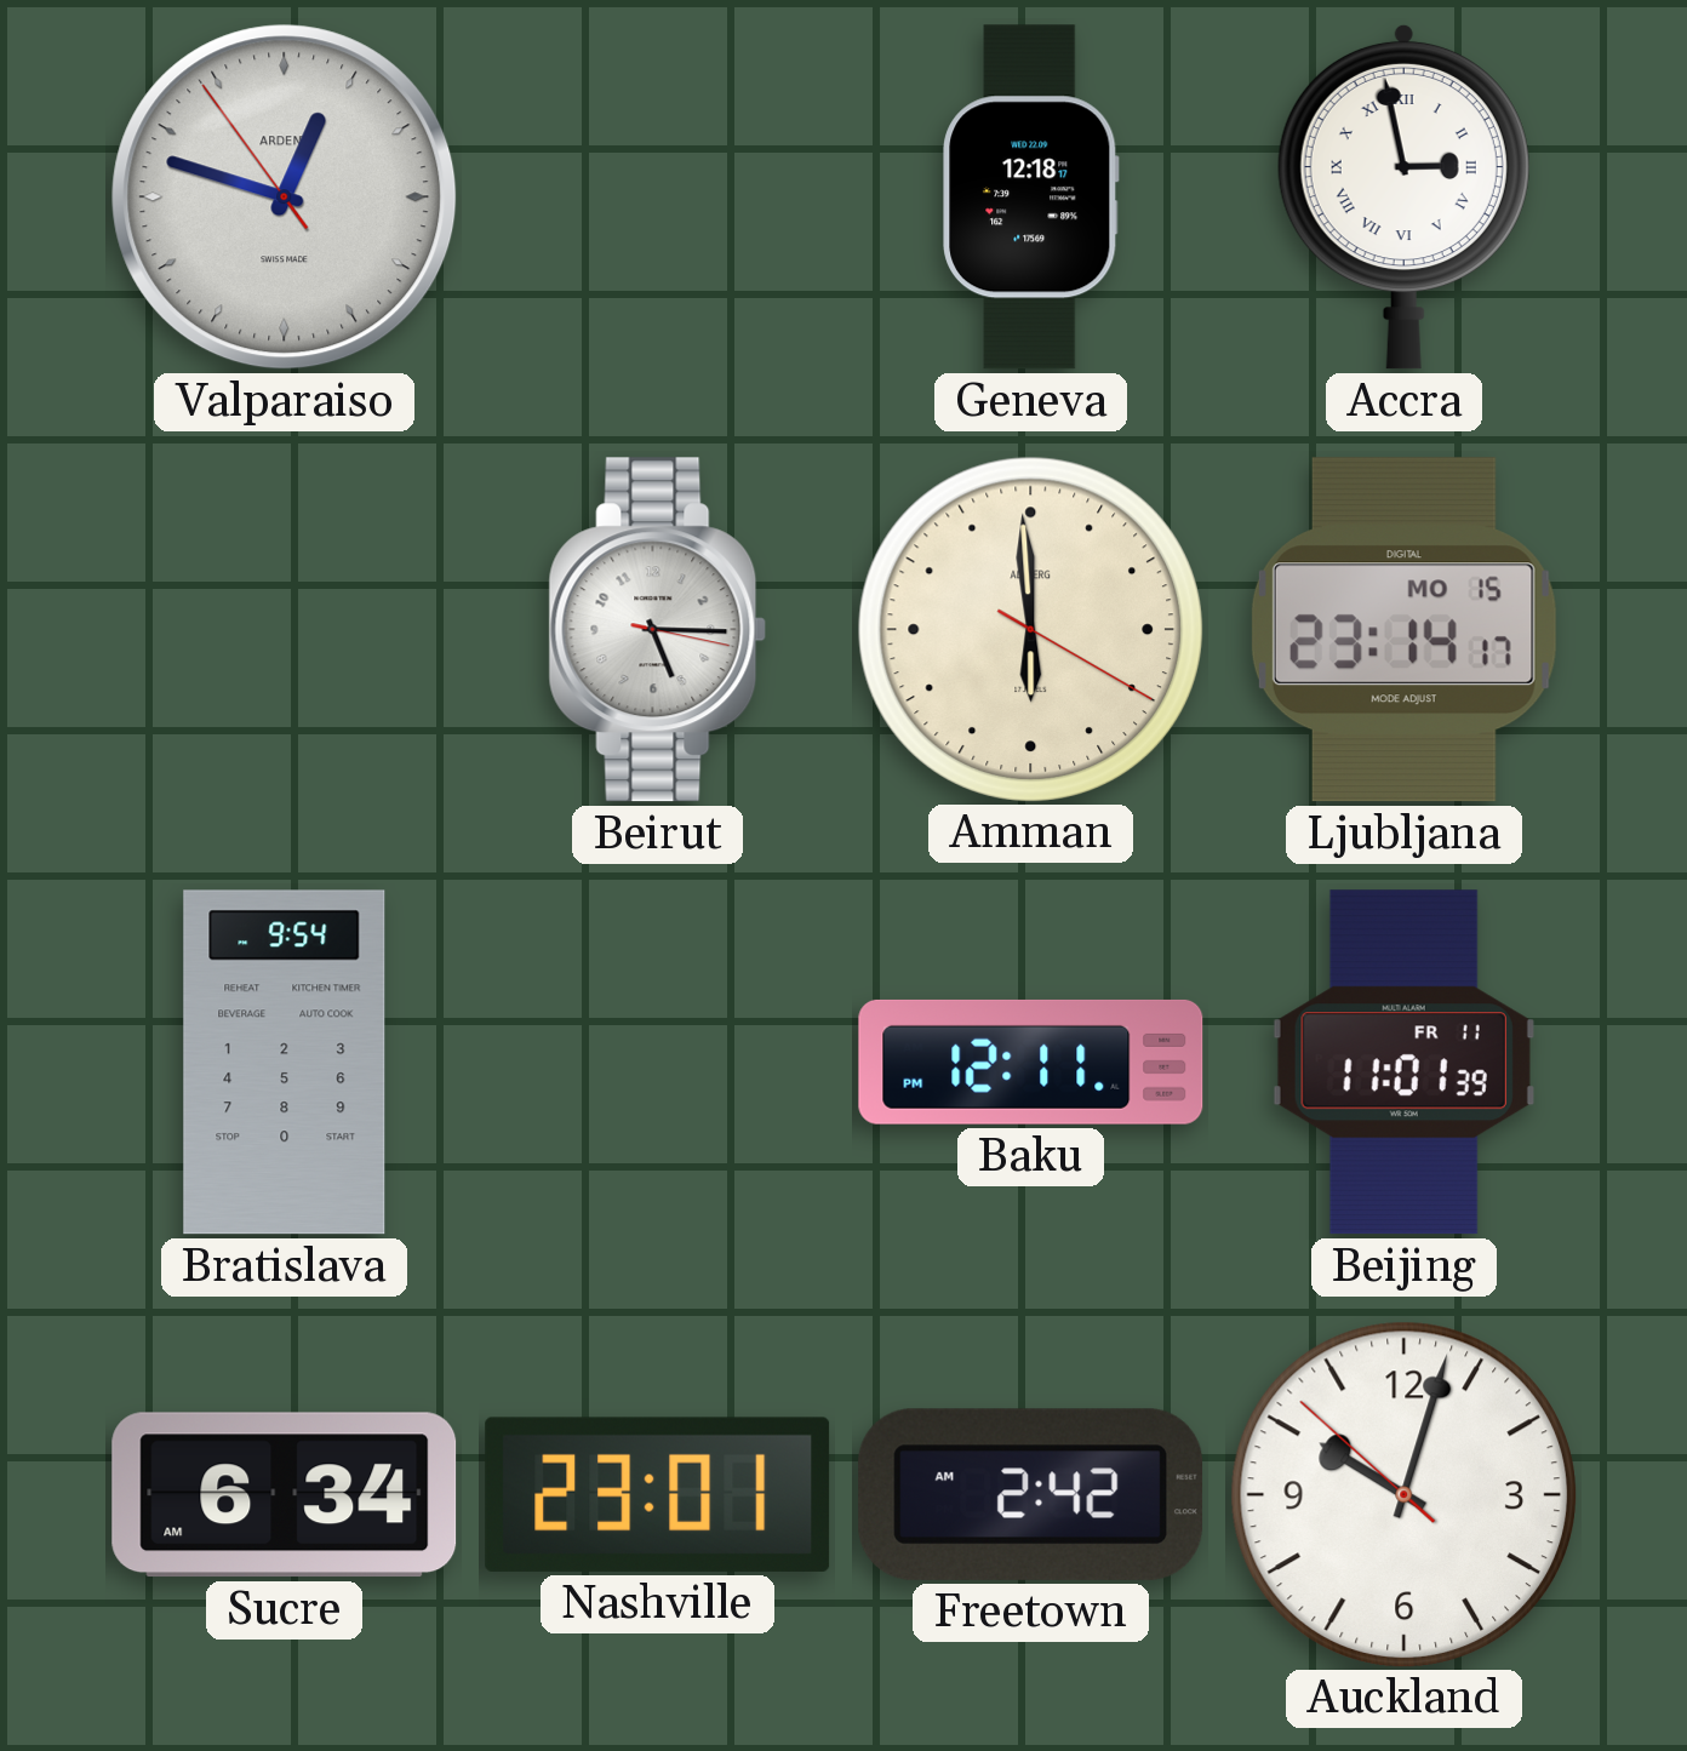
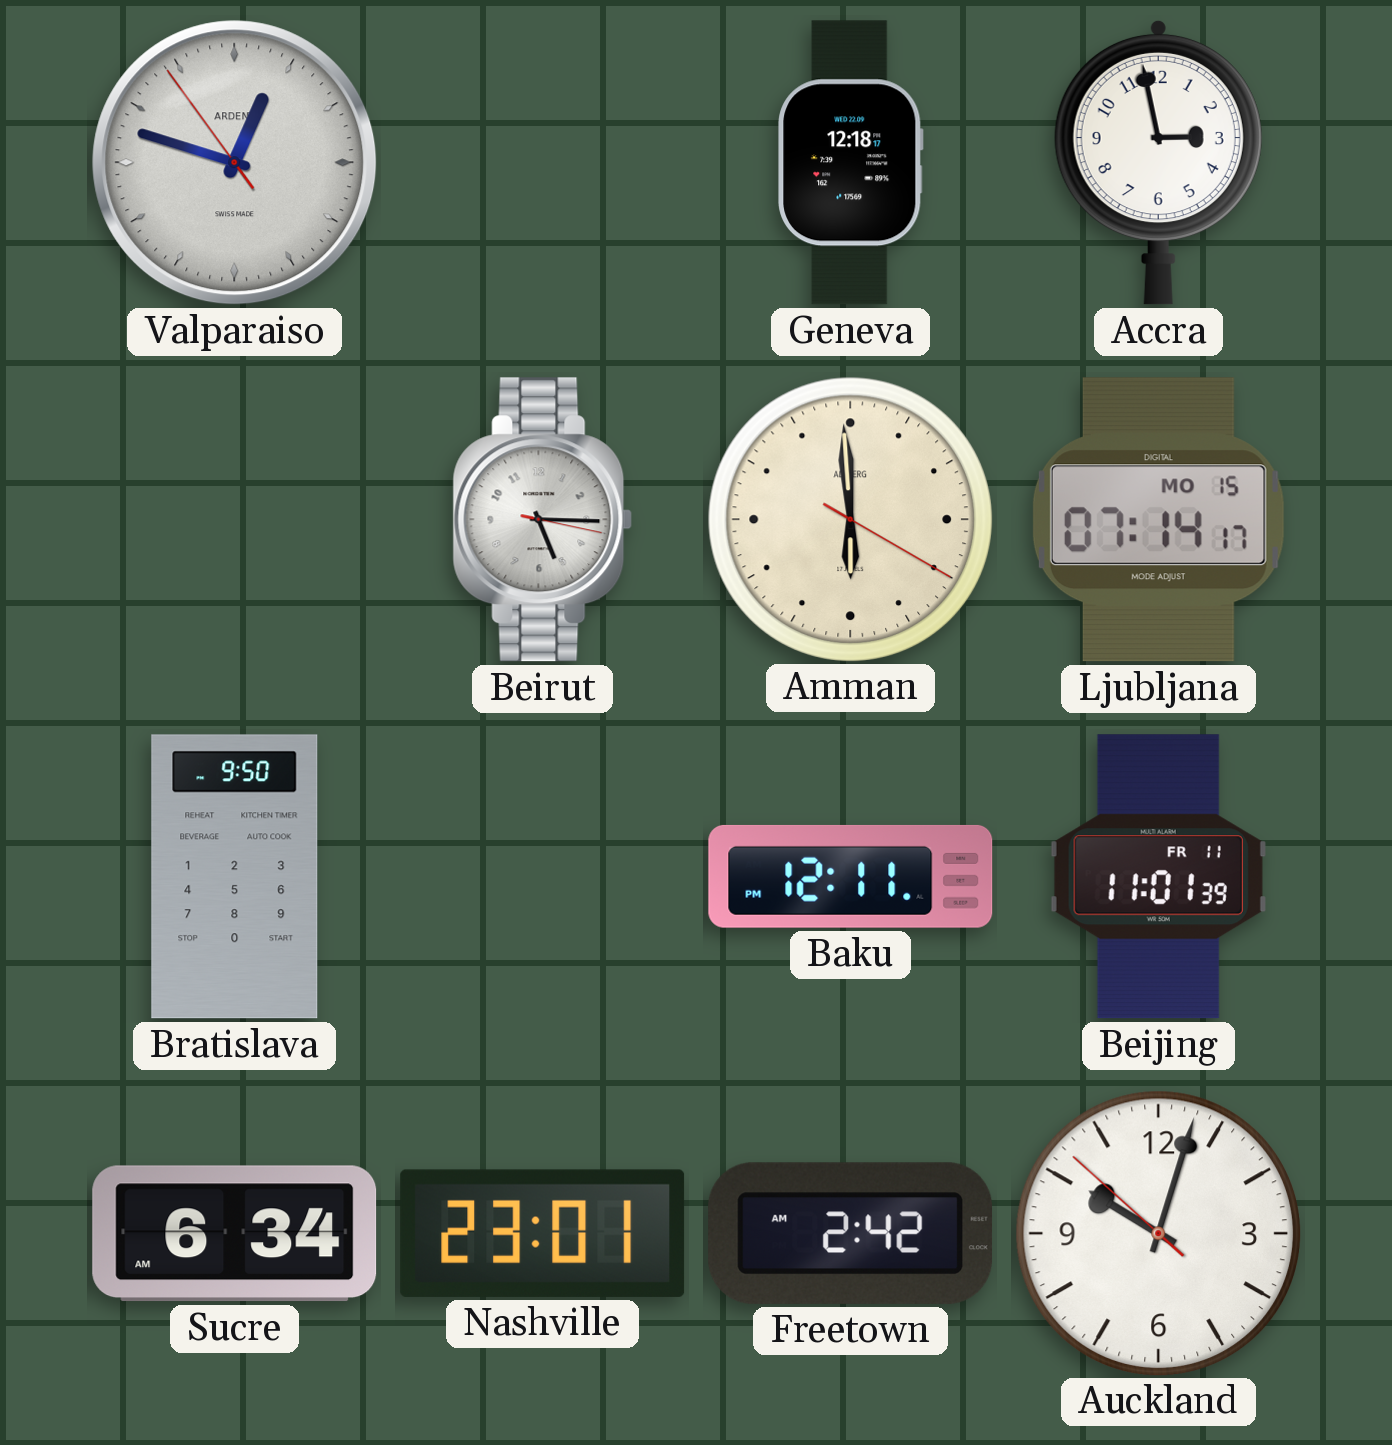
Accra numerals: Roman -> Arabic (1158, 162)
Ljubljana: 23:14 -> 07:14 (1158, 520)
Bratislava: 9:54 -> 9:50 (235, 877)
